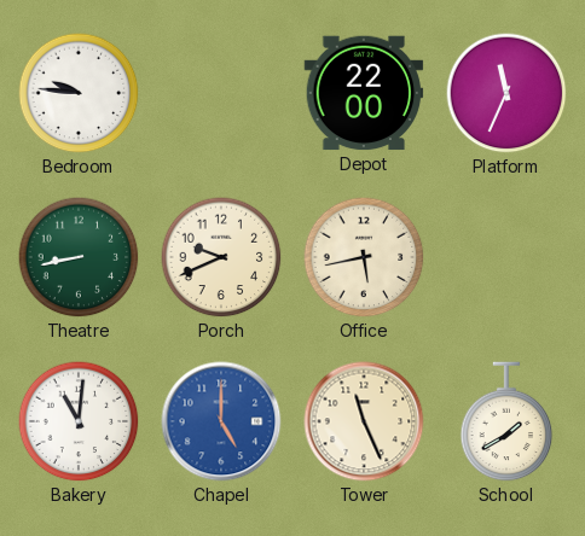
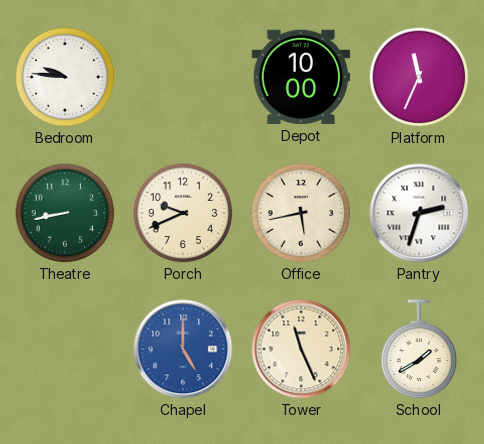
Depot: 22:00 -> 10:00 (301, 77)
Pantry: none -> 2:33 (419, 213)
Bakery: 11:01 -> none (79, 421)
